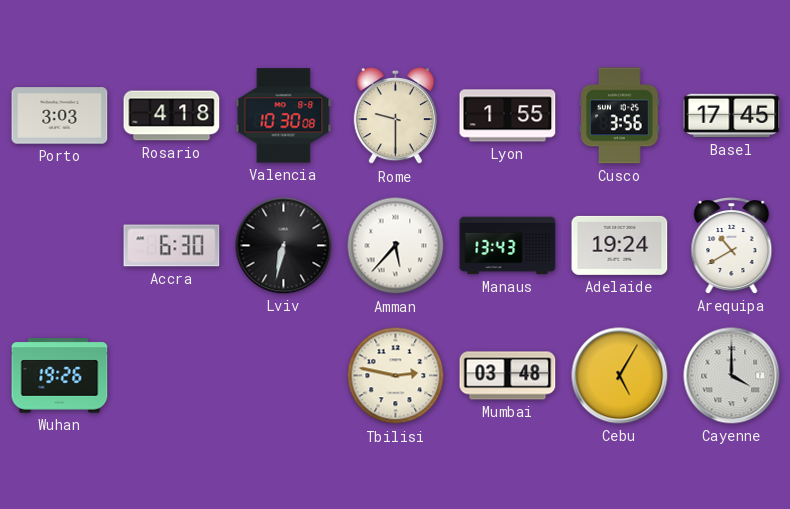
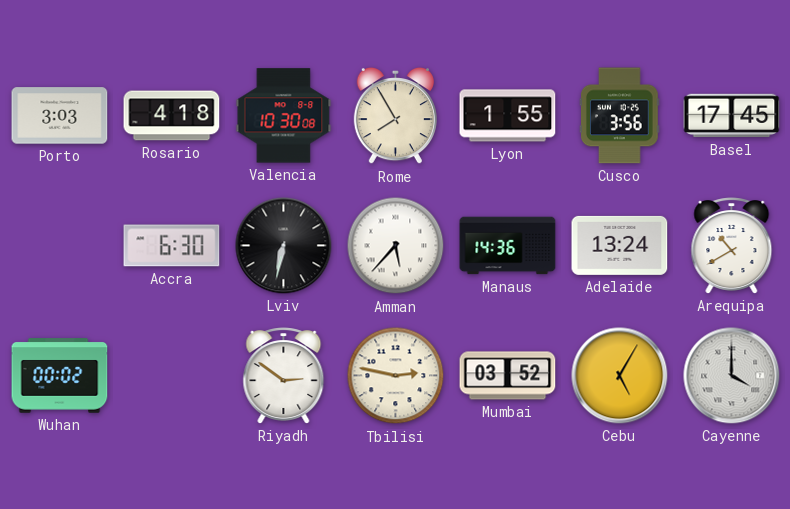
Rome: 9:30 -> 7:55 (395, 116)
Manaus: 13:43 -> 14:36 (508, 246)
Adelaide: 19:24 -> 13:24 (620, 245)
Wuhan: 19:26 -> 00:02 (60, 376)
Riyadh: none -> 2:51 (284, 376)
Mumbai: 03:48 -> 03:52 (508, 376)
